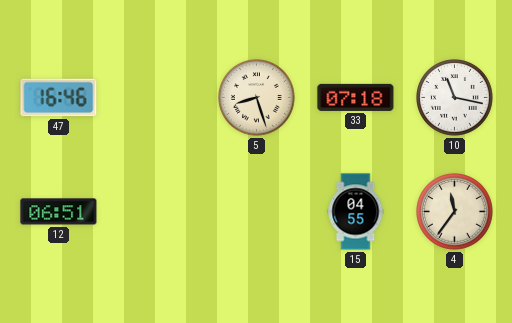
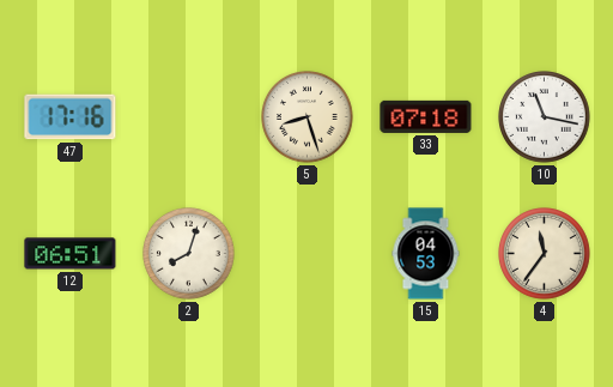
47: 16:46 -> 17:16 (71, 117)
2: none -> 8:03 (189, 254)
15: 04:55 -> 04:53 (426, 254)
